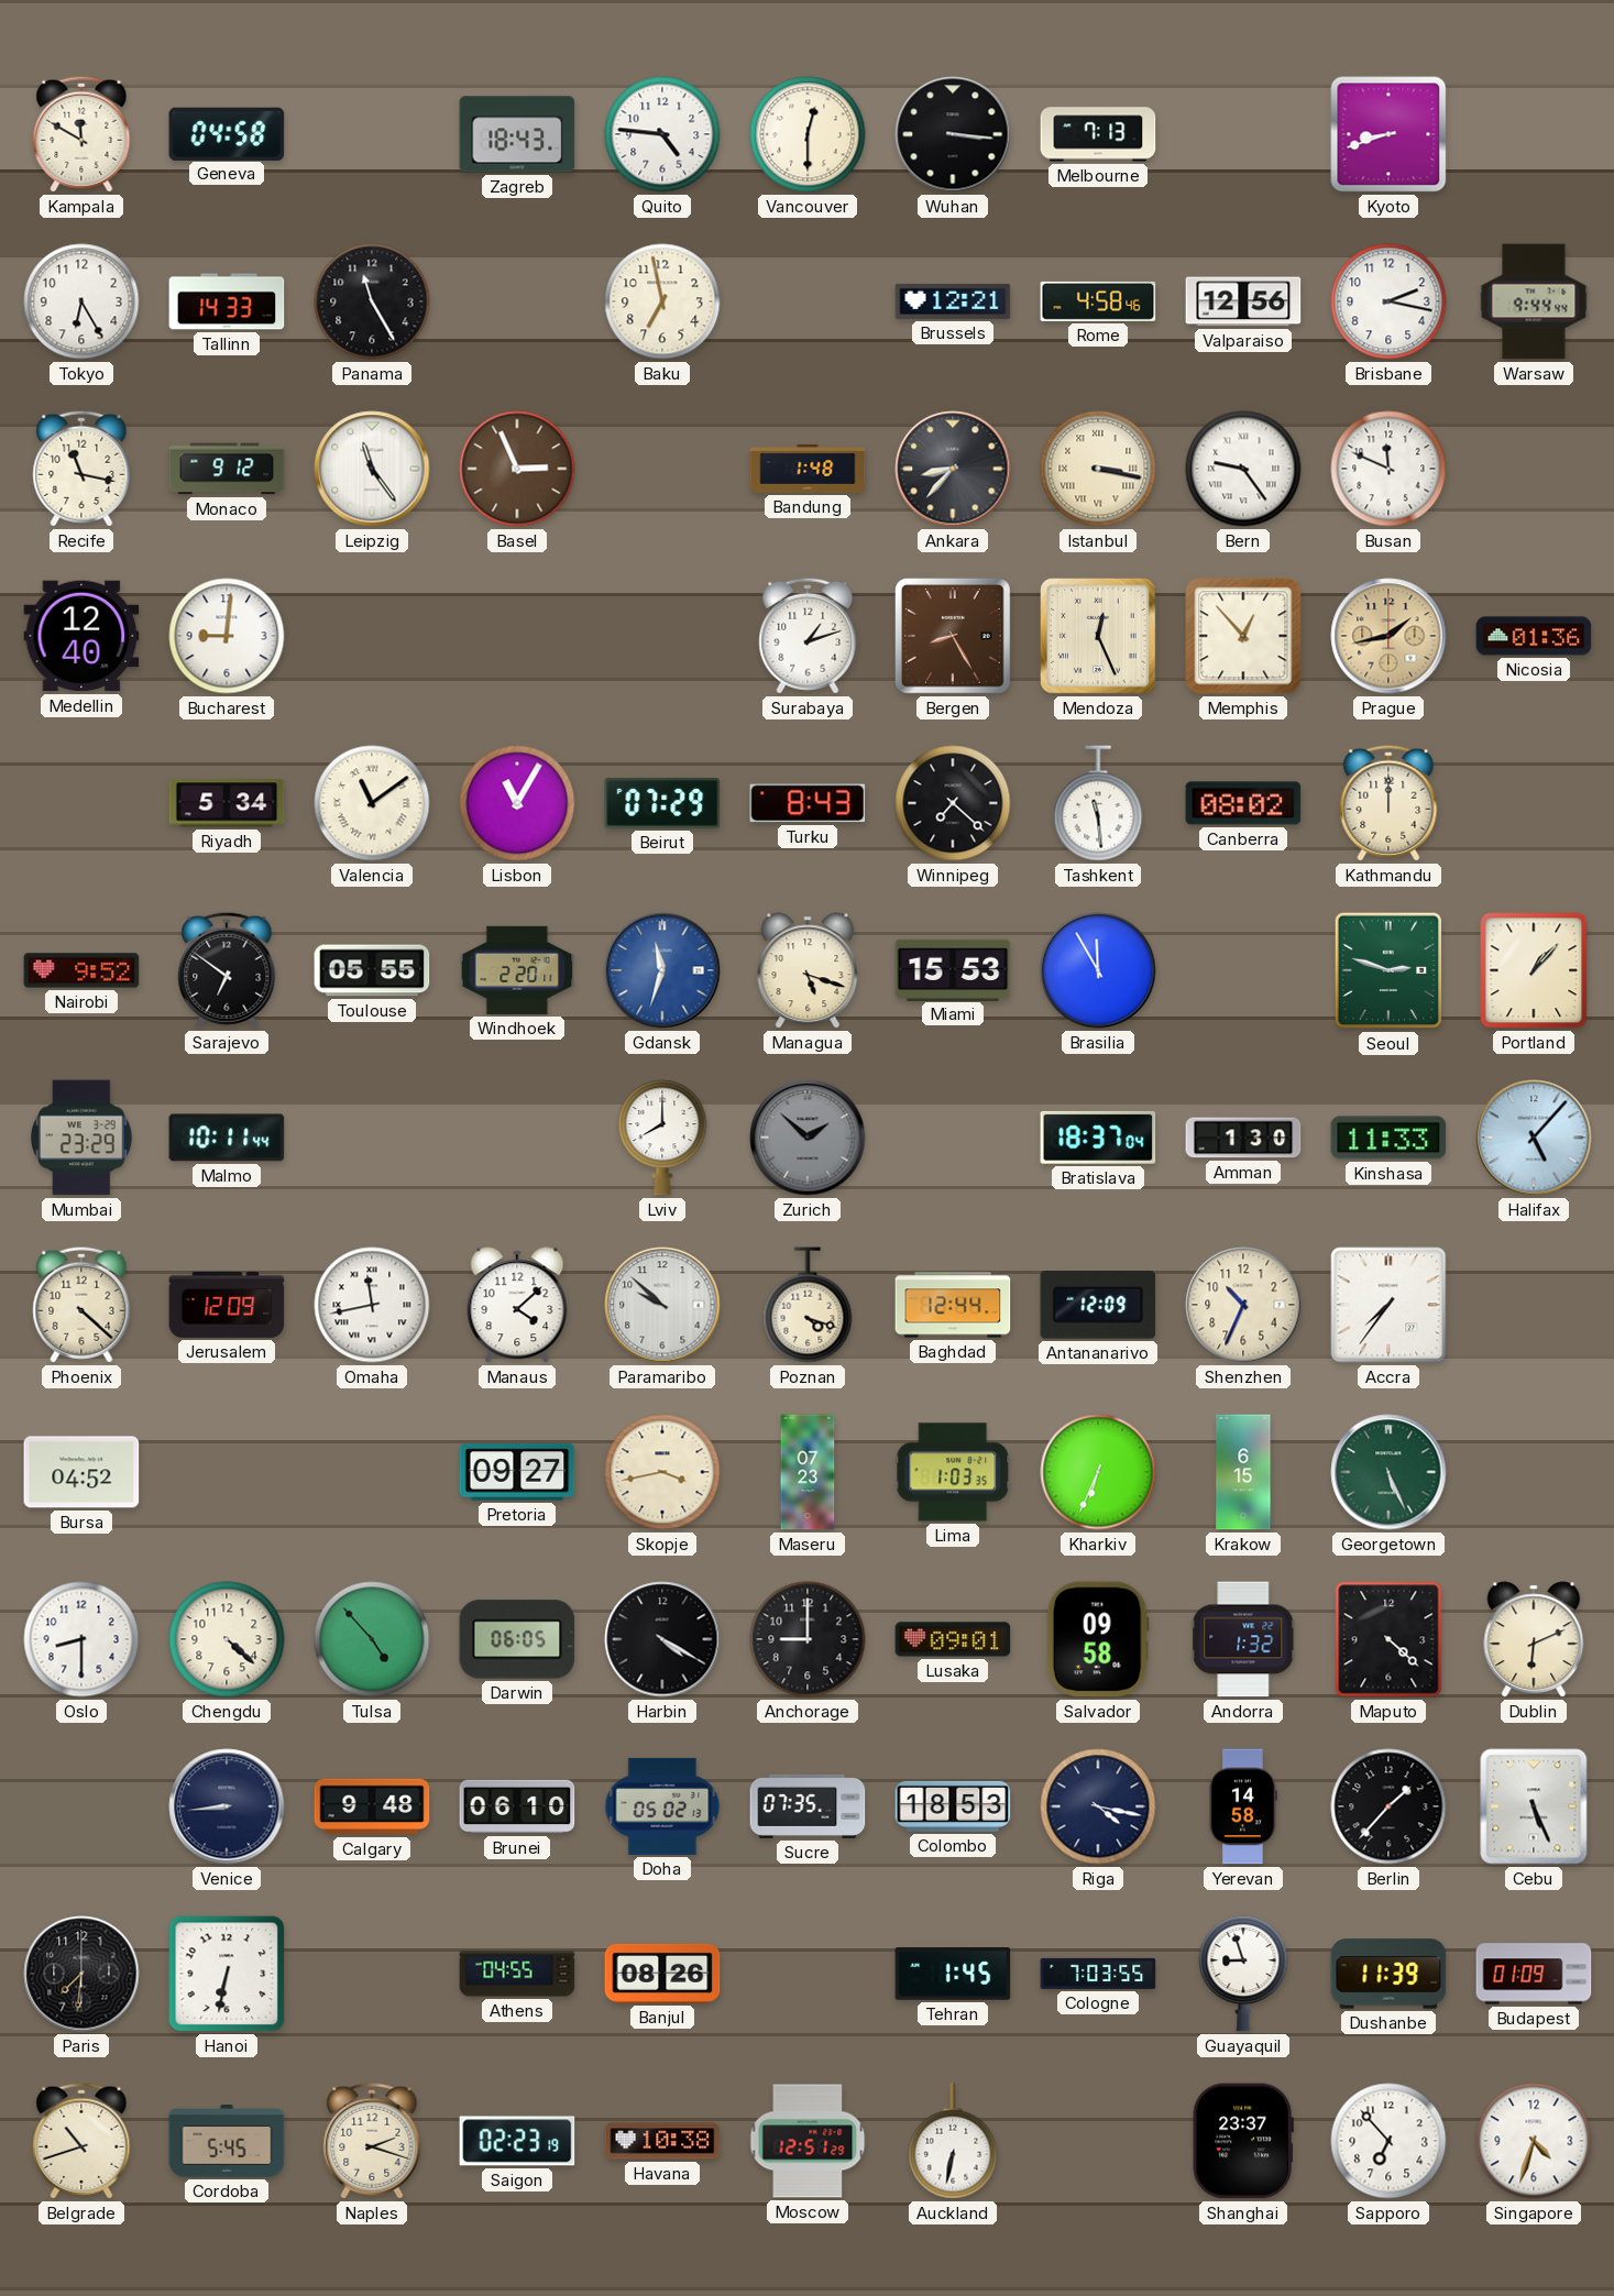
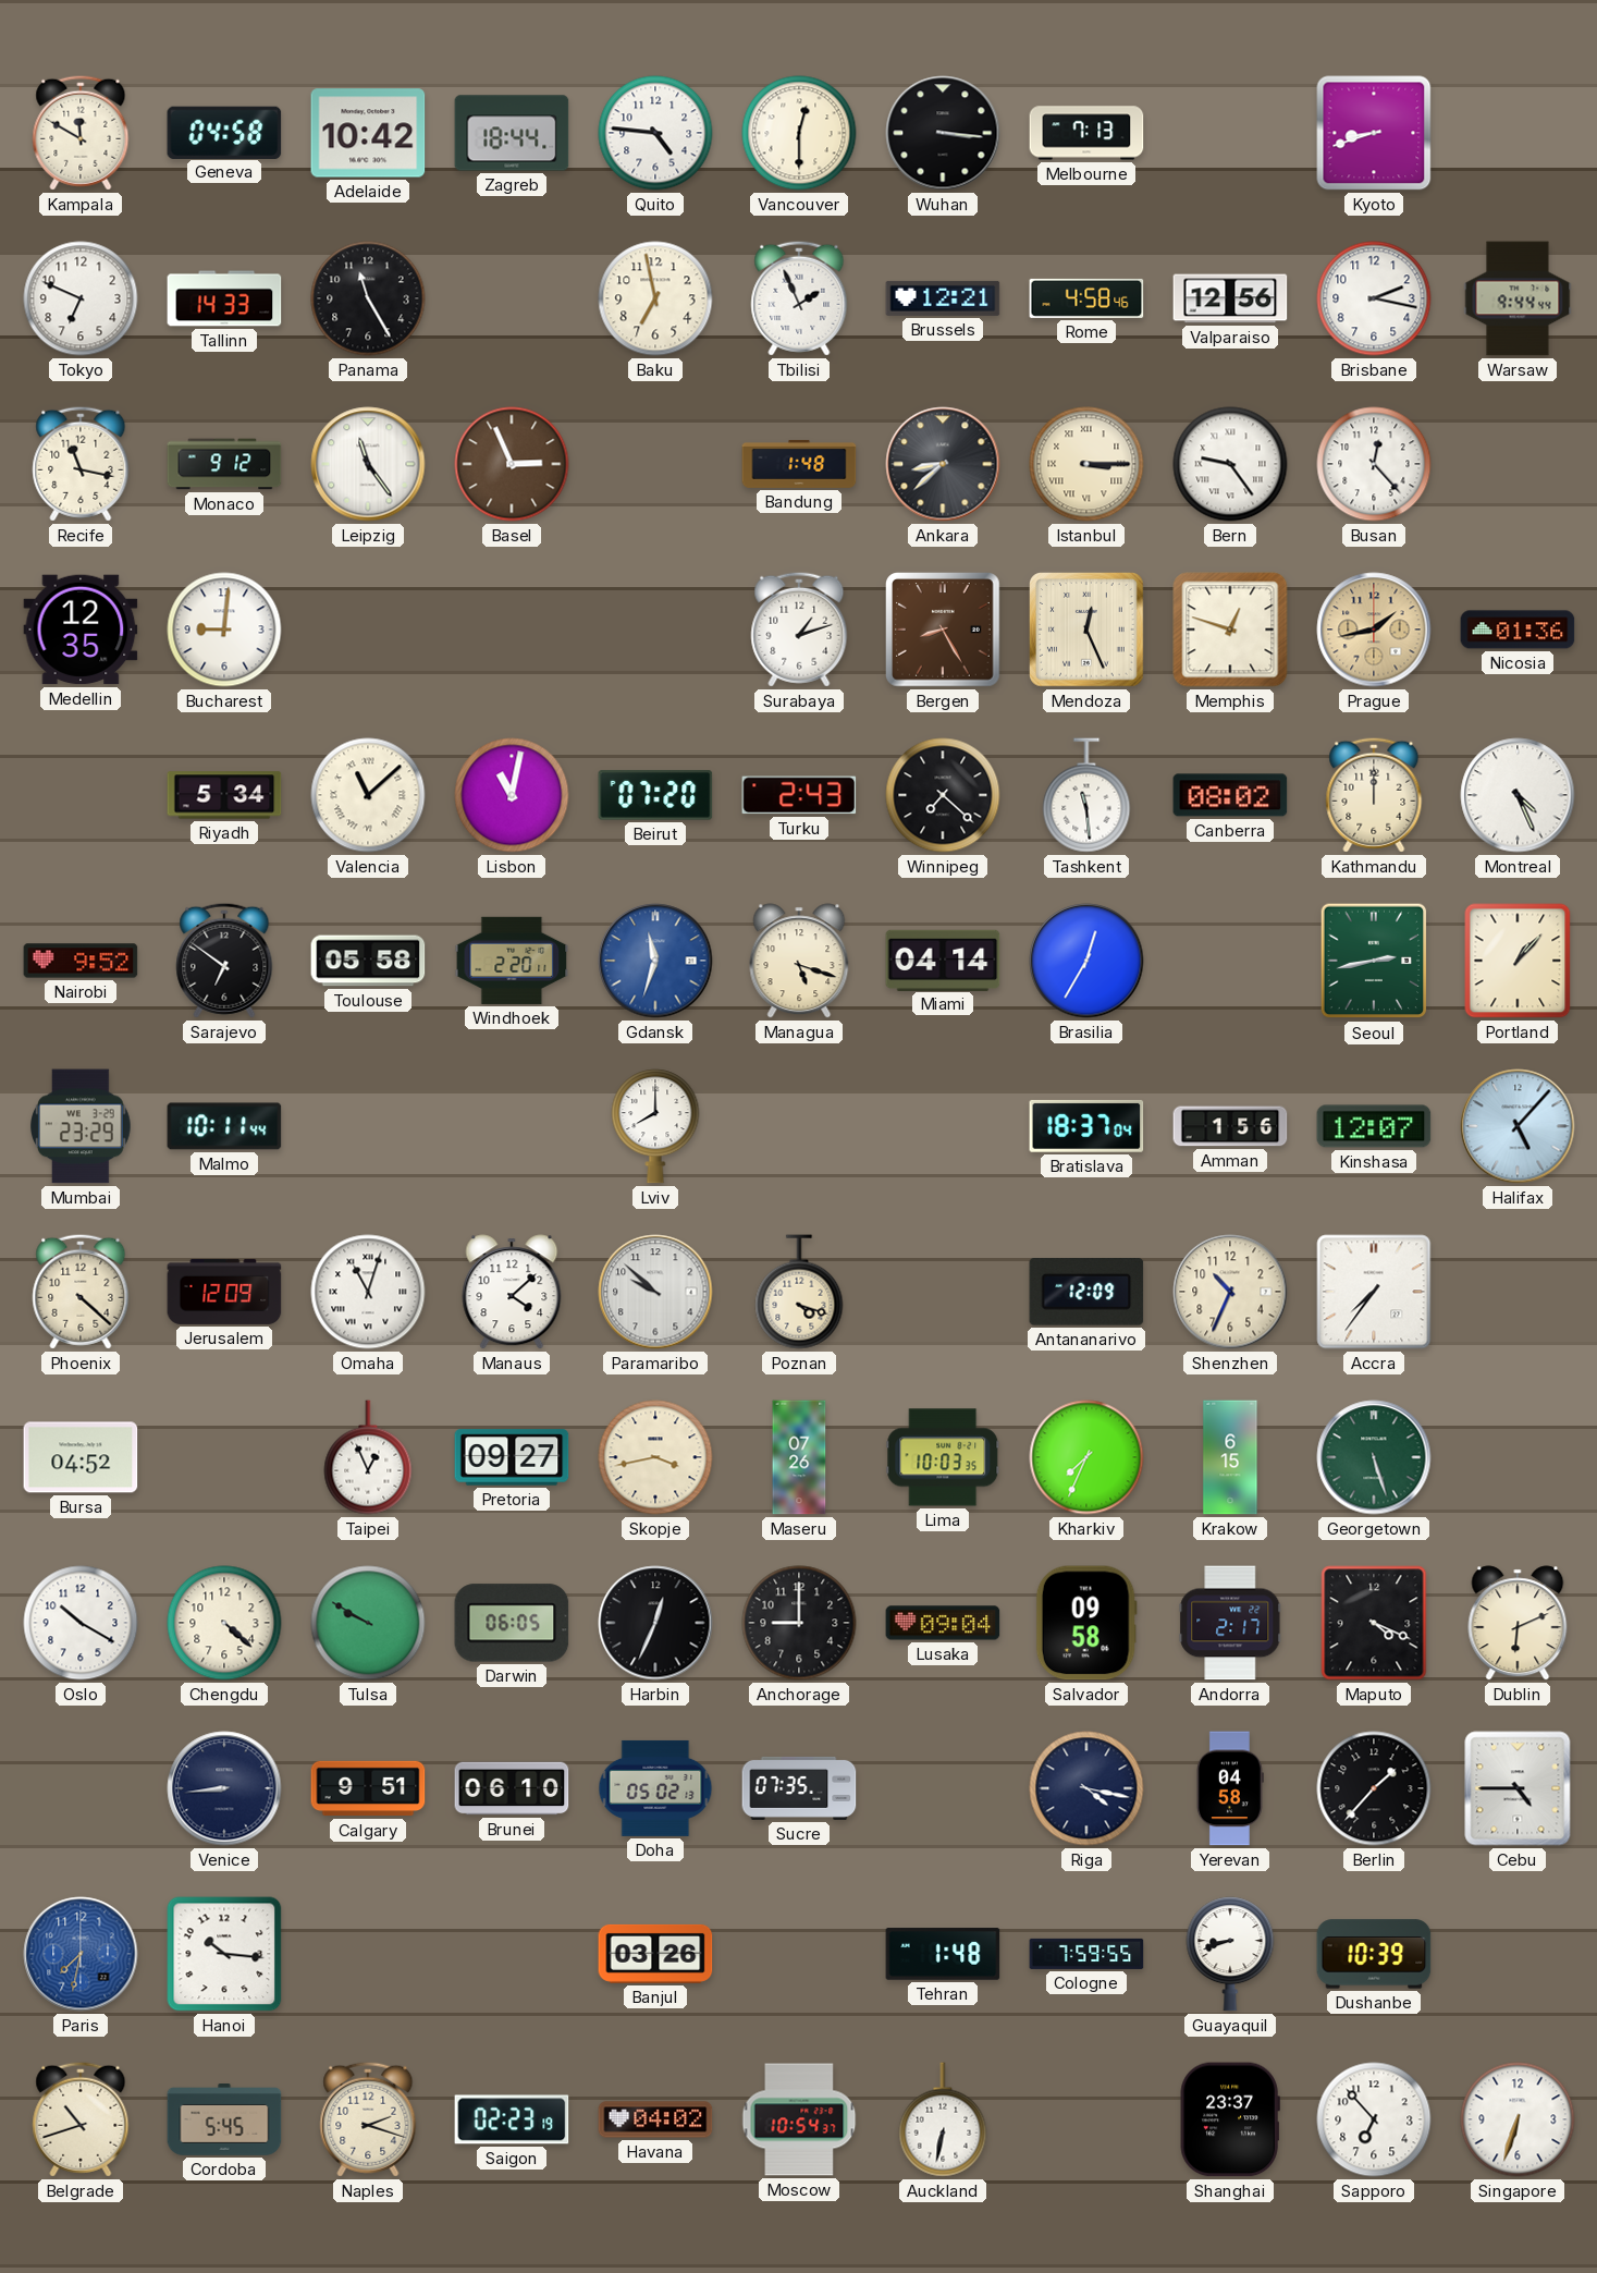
Adelaide: none -> 10:42 (368, 133)
Zagreb: 18:43 -> 18:44 (512, 133)
Tokyo: 6:25 -> 6:49 (81, 298)
Tbilisi: none -> 1:56 (799, 298)
Ankara: 8:37 -> 8:38 (943, 464)
Istanbul: 3:17 -> 3:15 (1086, 464)
Busan: 11:49 -> 12:23 (1374, 464)
Medellin: 12:40 -> 12:35 (81, 630)
Memphis: 12:53 -> 12:48 (1230, 630)
Valencia: 11:09 -> 11:08 (368, 795)
Lisbon: 11:05 -> 11:02 (512, 795)
Beirut: 07:29 -> 07:20 (655, 795)
Turku: 8:43 -> 2:43 (799, 795)
Montreal: none -> 4:26 (1518, 795)
Toulouse: 05:55 -> 05:58 (368, 961)
Miami: 15:53 -> 04:14 (943, 960)
Brasilia: 11:55 -> 12:35 (1086, 961)
Seoul: 2:48 -> 2:43 (1374, 961)
Zurich: 1:52 -> none (808, 1138)
Amman: 1:30 -> 1:56 (1230, 1126)
Kinshasa: 11:33 -> 12:07 (1374, 1126)
Omaha: 11:43 -> 11:03 (368, 1292)
Baghdad: 12:44 -> none (953, 1305)
Taipei: none -> 12:56 (368, 1457)
Maseru: 07:23 -> 07:26 (799, 1457)
Lima: 1:03 -> 10:03 (943, 1457)
Kharkiv: 6:34 -> 7:34 (1086, 1457)
Georgetown: 5:26 -> 5:27 (1374, 1457)
Oslo: 8:30 -> 10:20 (81, 1623)
Tulsa: 4:53 -> 9:50 (368, 1623)
Harbin: 4:20 -> 12:34 (655, 1623)
Lusaka: 09:01 -> 09:04 (943, 1623)
Andorra: 1:32 -> 2:17 (1230, 1623)
Maputo: 4:22 -> 4:19 (1374, 1623)
Calgary: 9:48 -> 9:51 (368, 1788)
Colombo: 18:53 -> none (953, 1806)
Yerevan: 14:58 -> 04:58 (1230, 1788)
Cebu: 5:26 -> 4:45 (1518, 1788)
Paris: 7:31 -> 7:32 (81, 1954)
Paris dial: black -> blue (81, 1954)
Hanoi: 6:32 -> 10:16 (224, 1954)
Athens: 04:55 -> none (517, 1974)
Banjul: 08:26 -> 03:26 (655, 1954)
Tehran: 1:45 -> 1:48 (943, 1954)
Cologne: 7:03 -> 7:59 (1086, 1954)
Guayaquil: 8:57 -> 8:42 (1230, 1954)
Dushanbe: 11:39 -> 10:39 (1374, 1954)
Budapest: 01:09 -> none (1534, 1974)
Havana: 10:38 -> 04:02 (655, 2119)
Moscow: 12:51 -> 10:54 (799, 2119)
Singapore: 4:33 -> 6:33 (1518, 2119)
